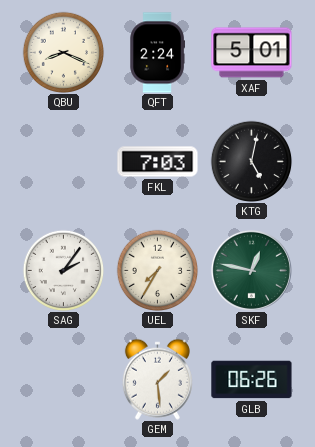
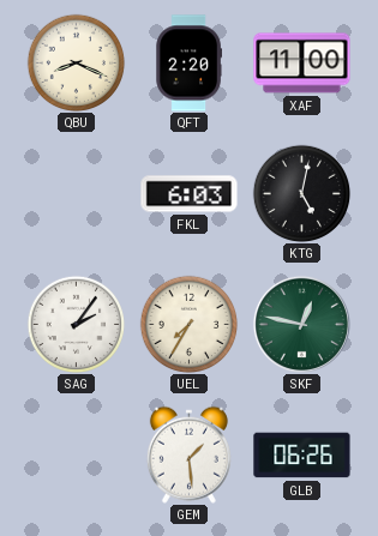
QFT: 2:24 -> 2:20 (188, 64)
XAF: 5:01 -> 11:00 (302, 64)
FKL: 7:03 -> 6:03 (190, 194)
